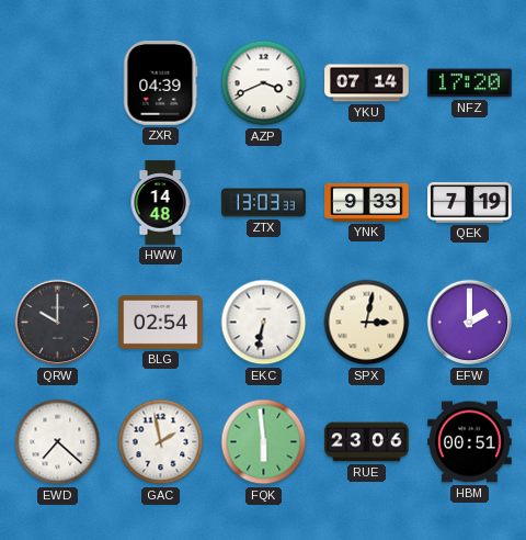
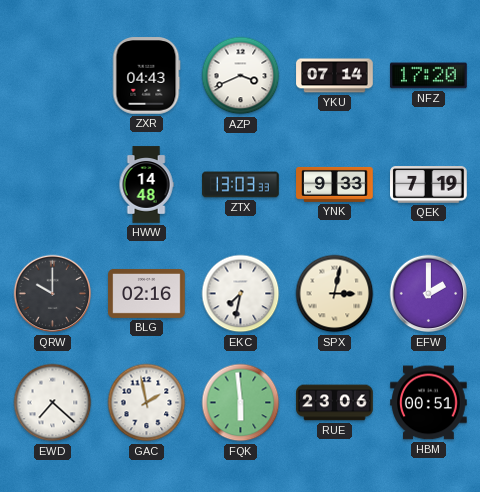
ZXR: 04:39 -> 04:43 (146, 76)
BLG: 02:54 -> 02:16 (147, 293)
EKC: 6:32 -> 7:32 (241, 294)
